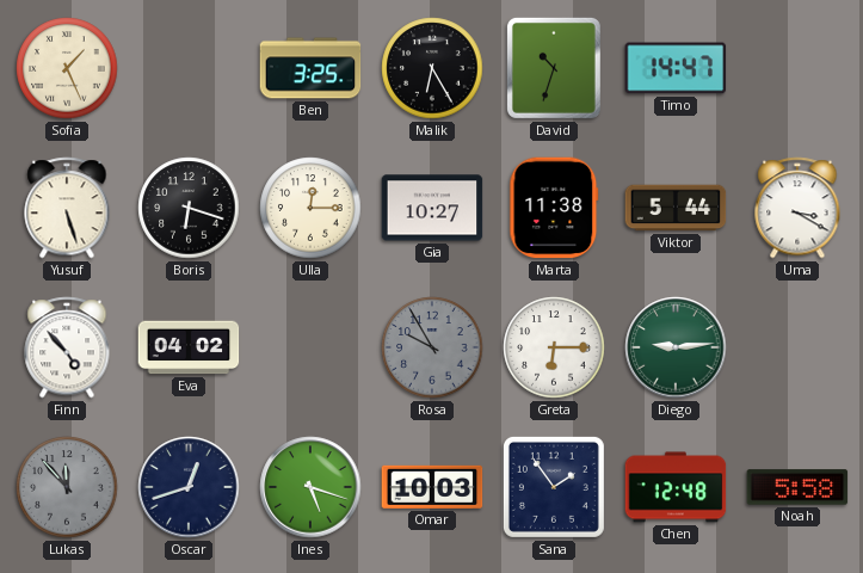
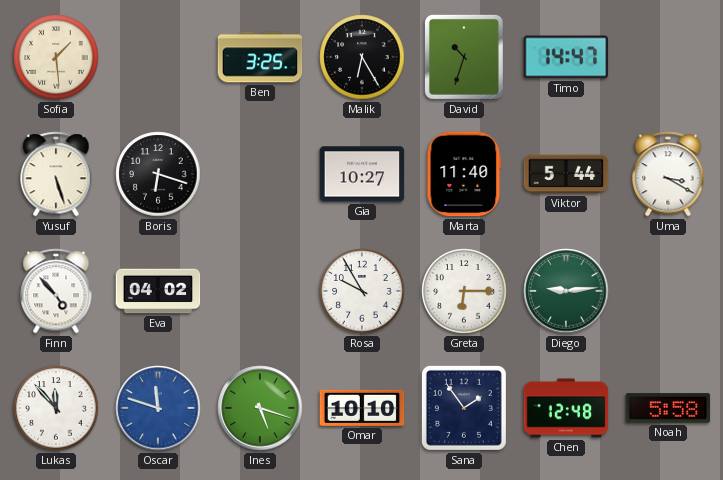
Sofia: 1:26 -> 1:29 (56, 57)
Ulla: 12:15 -> none (310, 208)
Marta: 11:38 -> 11:40 (464, 174)
Rosa dial: grey -> white (362, 291)
Lukas dial: grey -> white (56, 408)
Oscar: 12:42 -> 11:48 (158, 408)
Oscar dial: navy -> blue (158, 408)
Omar: 10:03 -> 10:10 (362, 408)
